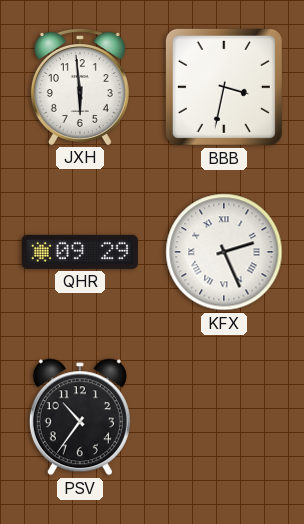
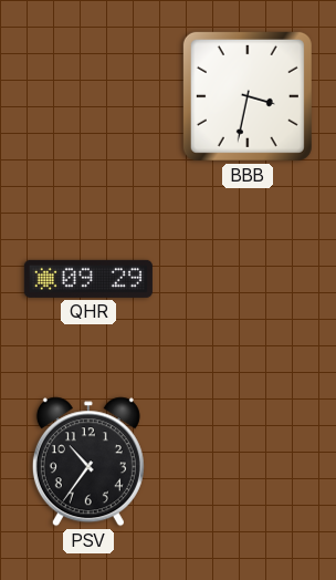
JXH: 5:59 -> none (80, 87)
KFX: 2:26 -> none (224, 252)
